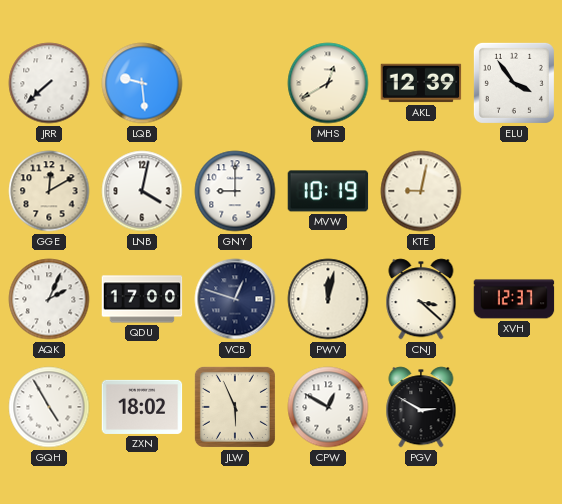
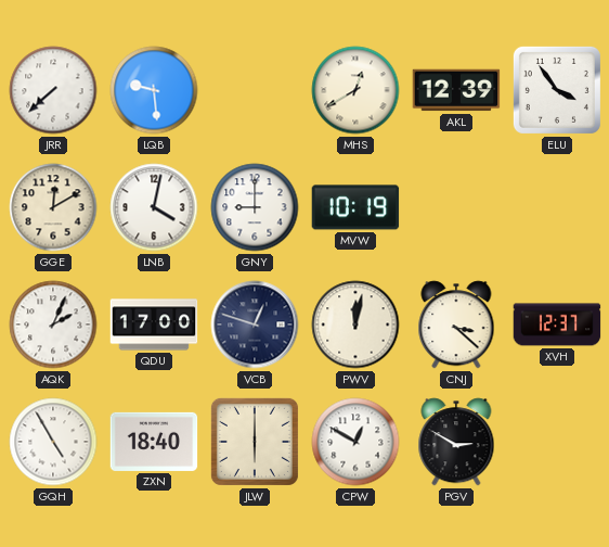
KTE: 9:02 -> none (421, 191)
ZXN: 18:02 -> 18:40 (154, 442)
JLW: 5:56 -> 6:00 (255, 442)
